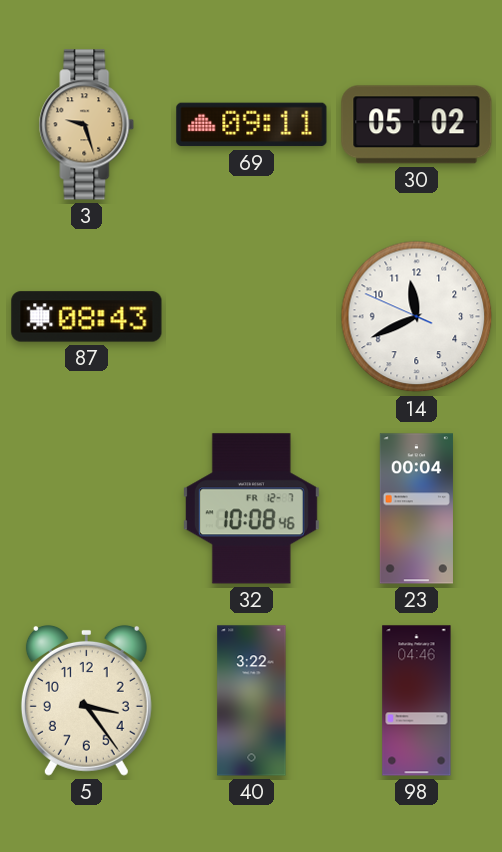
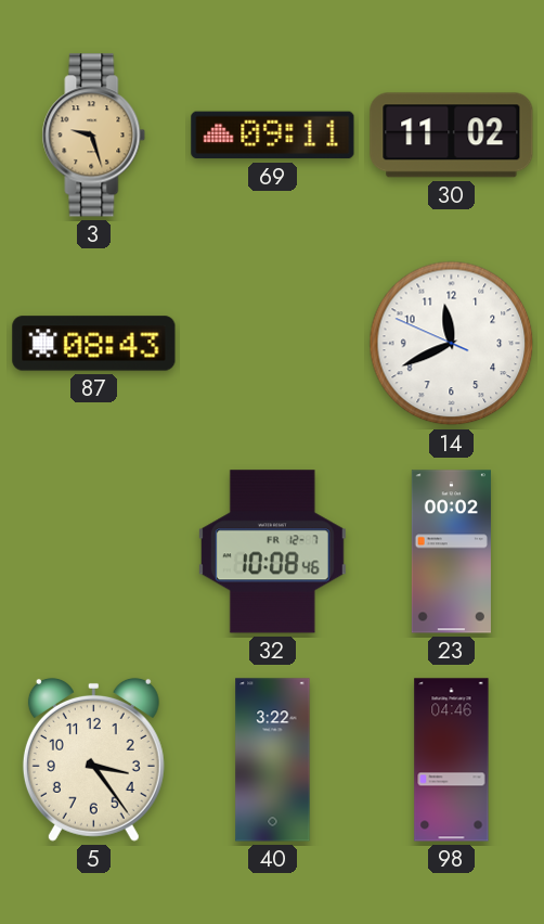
30: 05:02 -> 11:02 (452, 136)
23: 00:04 -> 00:02 (451, 552)
